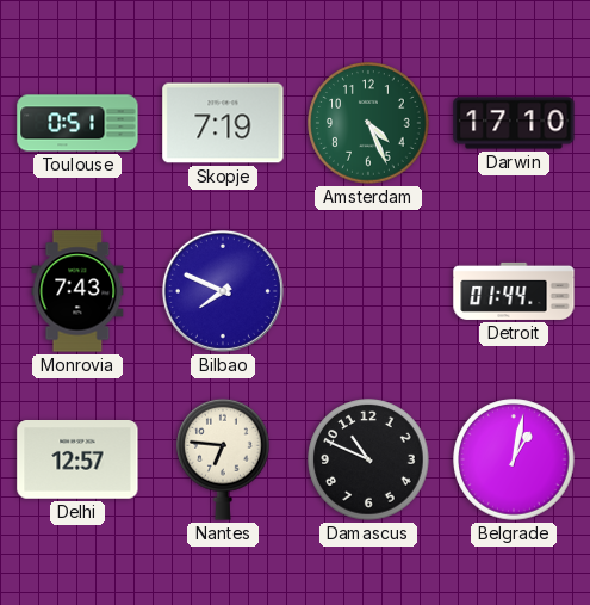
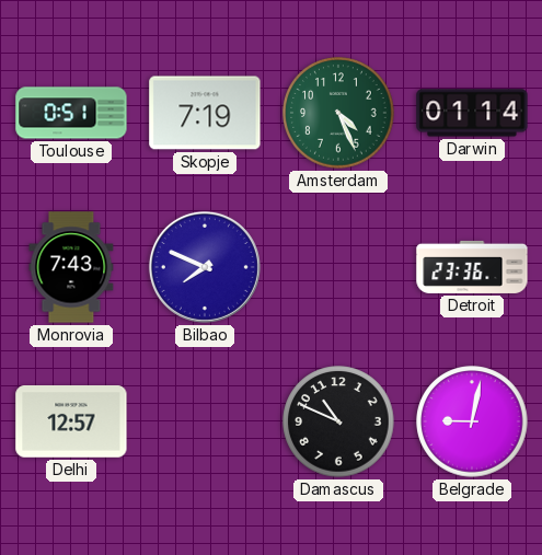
Darwin: 17:10 -> 01:14 (472, 113)
Detroit: 01:44 -> 23:36 (472, 267)
Nantes: 6:46 -> none (224, 459)
Belgrade: 1:02 -> 9:02 (472, 421)
